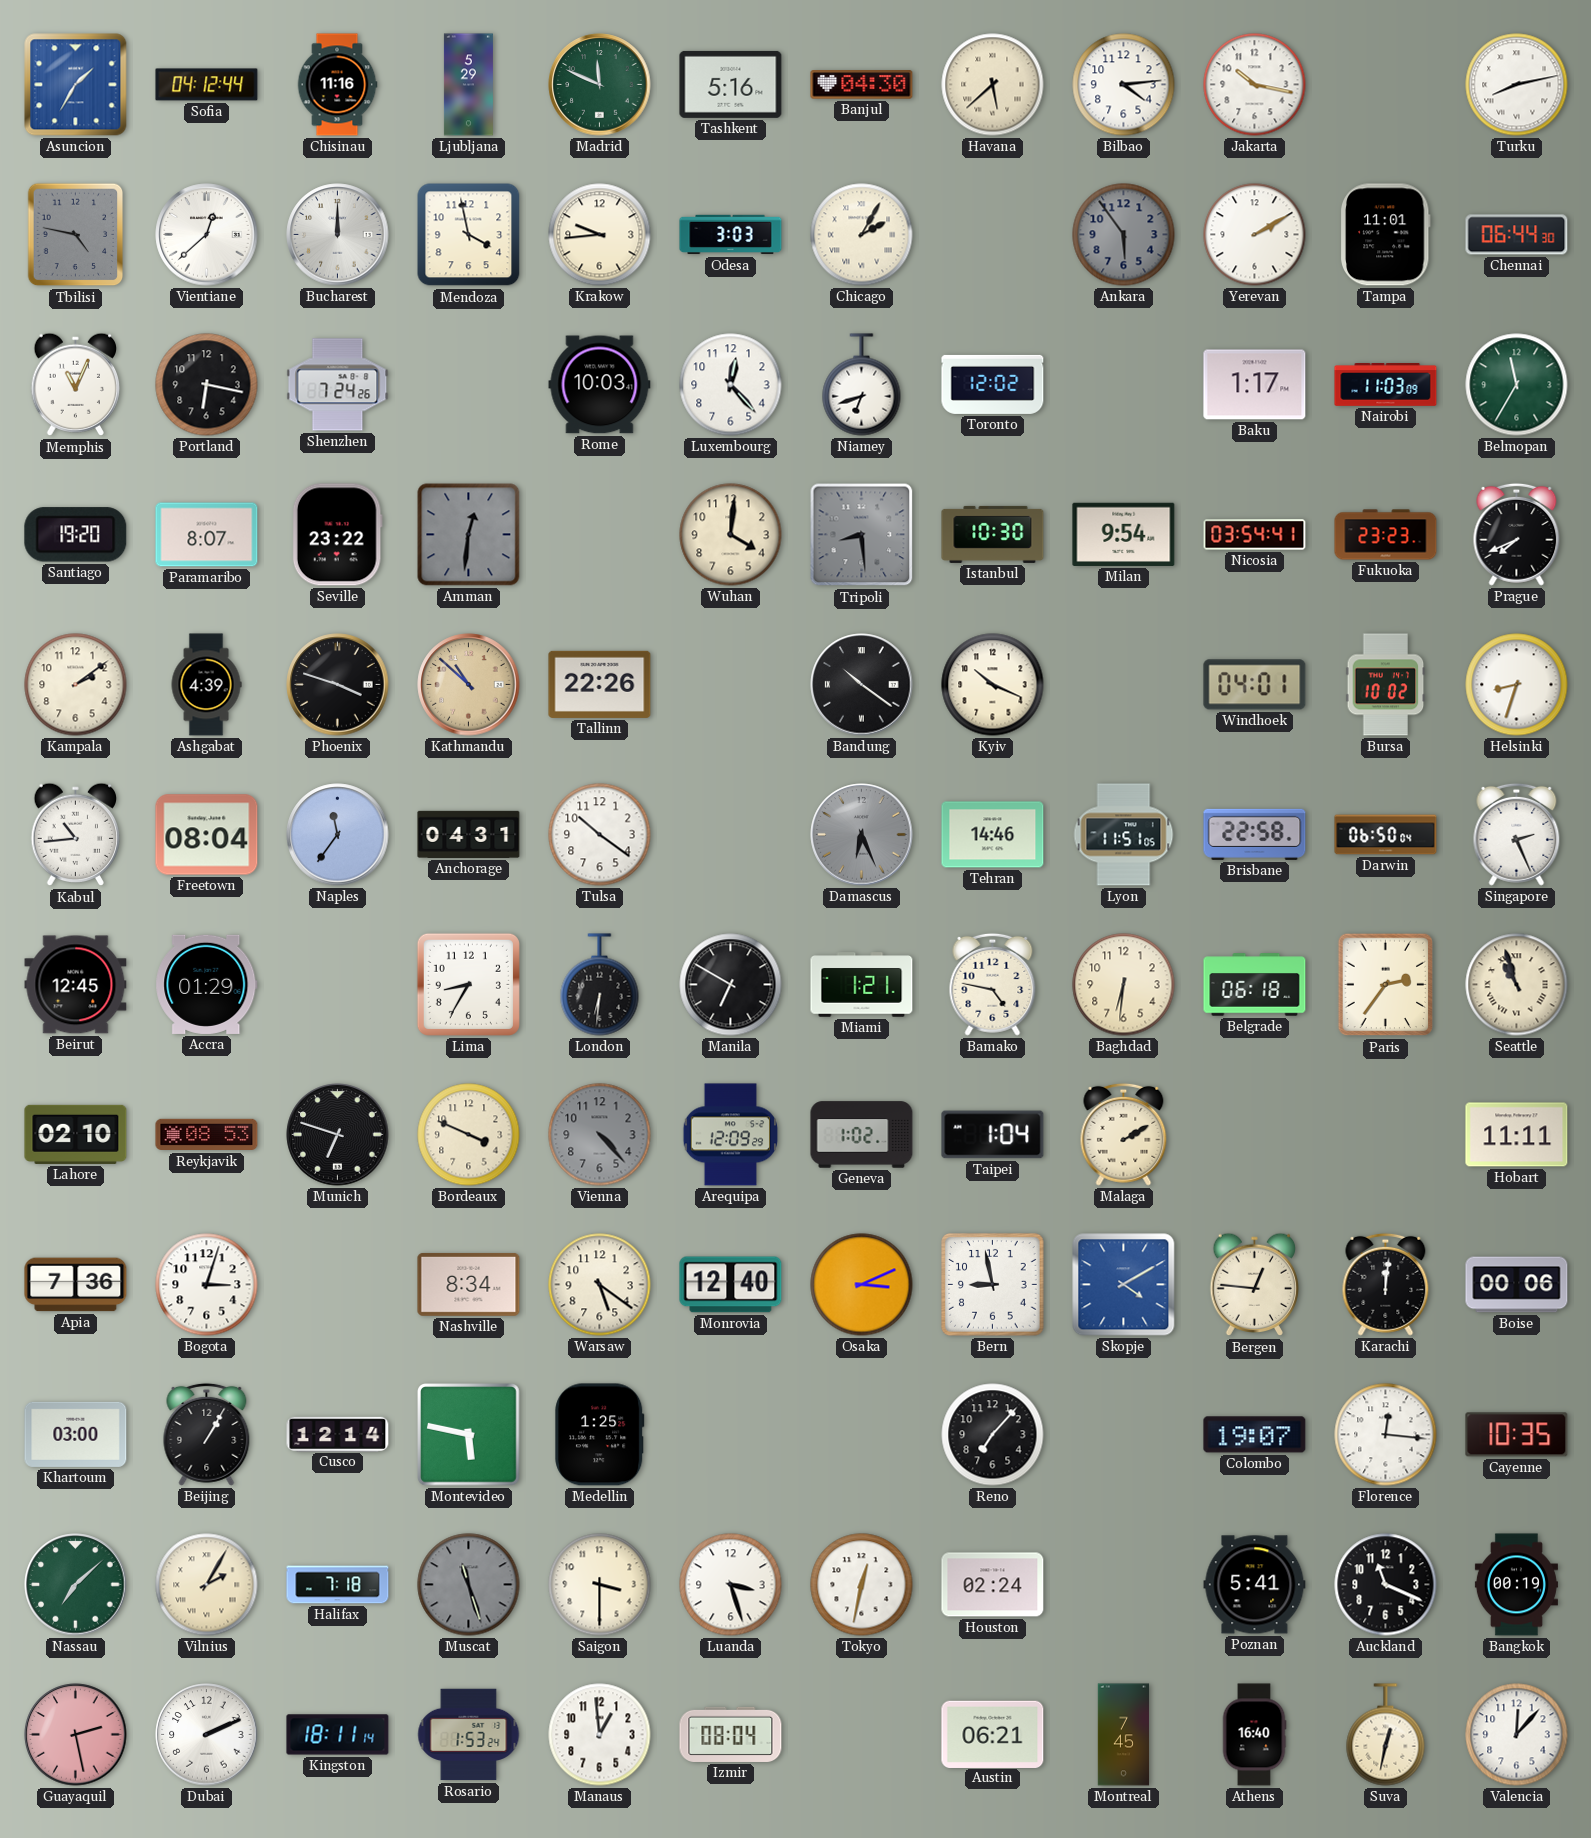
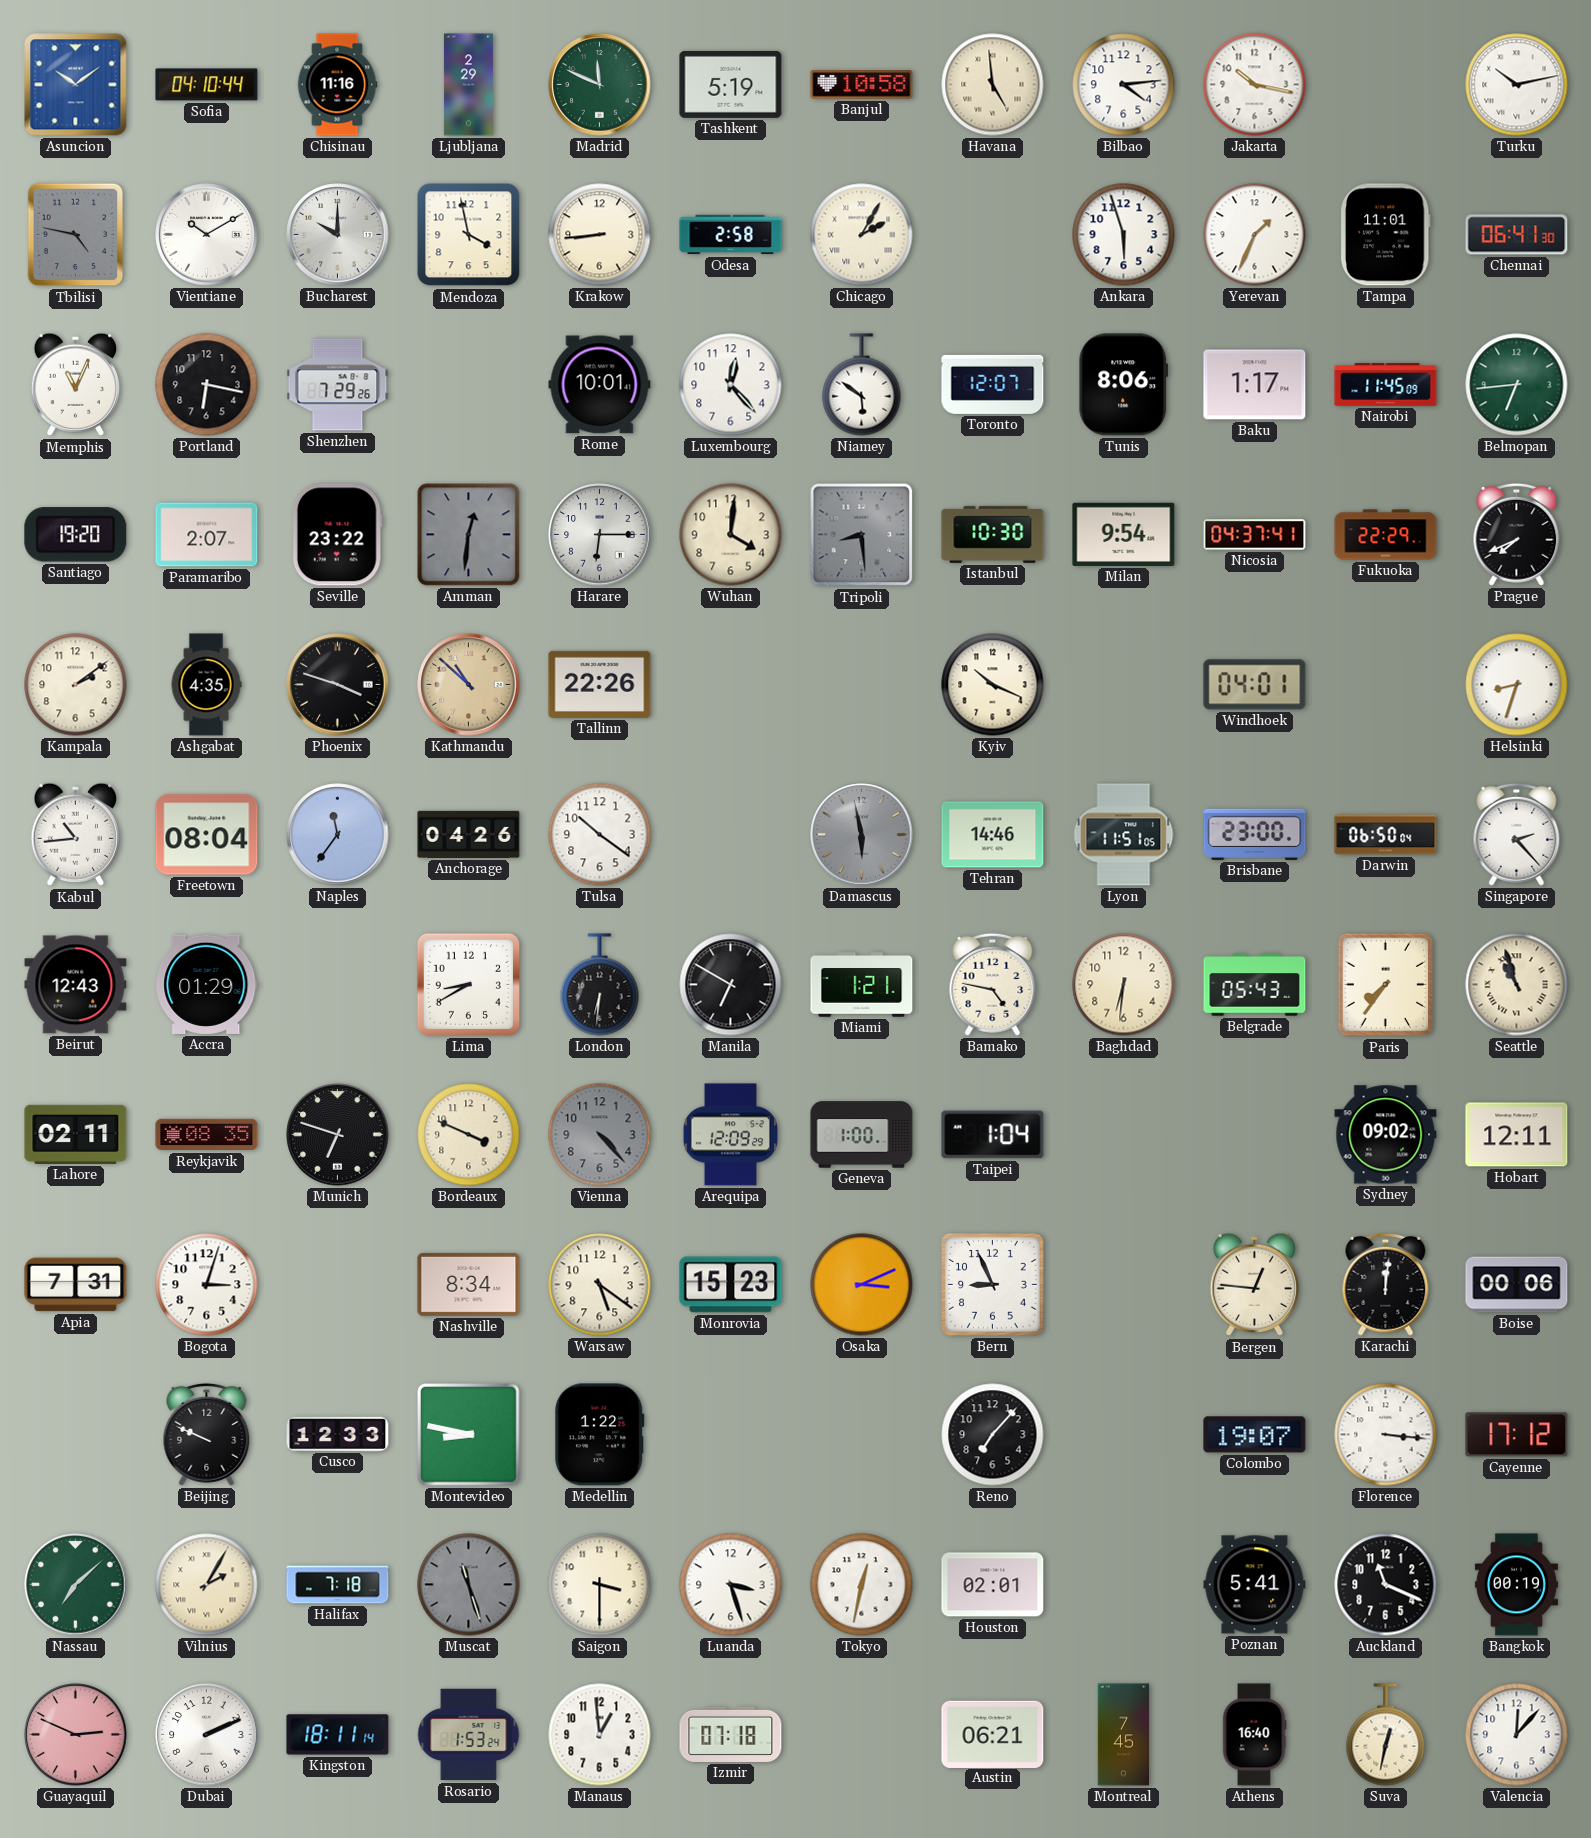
Asuncion: 1:35 -> 10:09 (76, 85)
Sofia: 04:12 -> 04:10 (207, 85)
Ljubljana: 5:29 -> 2:29 (468, 85)
Tashkent: 5:16 -> 5:19 (731, 84)
Banjul: 04:30 -> 10:58 (862, 85)
Havana: 5:38 -> 4:59 (993, 85)
Turku: 8:13 -> 10:13 (1517, 85)
Vientiane: 12:38 -> 10:10 (207, 235)
Bucharest: 12:00 -> 10:00 (338, 235)
Krakow: 9:44 -> 8:44 (600, 235)
Odesa: 3:03 -> 2:58 (731, 235)
Ankara: 5:54 -> 5:57 (1124, 235)
Ankara dial: grey -> white (1124, 235)
Yerevan: 2:10 -> 1:34 (1255, 235)
Chennai: 06:44 -> 06:41 (1517, 235)
Shenzhen: 7:24 -> 7:29 (338, 385)
Rome: 10:03 -> 10:01 (600, 385)
Niamey: 6:42 -> 5:51 (862, 385)
Toronto: 12:02 -> 12:07 (993, 384)
Tunis: none -> 8:06 (1124, 385)
Nairobi: 11:03 -> 11:45 (1386, 385)
Belmopan: 11:35 -> 6:44 (1517, 385)
Paramaribo: 8:07 -> 2:07 (207, 535)
Harare: none -> 6:15 (600, 535)
Nicosia: 03:54 -> 04:37 (1255, 535)
Fukuoka: 23:23 -> 22:29 (1386, 535)
Ashgabat: 4:39 -> 4:35 (206, 685)
Bandung: 10:21 -> none (862, 685)
Bursa: 10:02 -> none (1386, 685)
Anchorage: 04:31 -> 04:26 (469, 834)
Damascus: 6:26 -> 5:58 (862, 835)
Brisbane: 22:58 -> 23:00 (1255, 834)
Singapore: 2:26 -> 2:23 (1517, 834)
Beirut: 12:45 -> 12:43 (76, 985)
Lima: 8:35 -> 8:40 (468, 984)
Belgrade: 06:18 -> 05:43 (1255, 985)
Paris: 2:36 -> 7:36 (1386, 985)
Lahore: 02:10 -> 02:11 (76, 1134)
Reykjavik: 08:53 -> 08:35 (207, 1135)
Geneva: 1:02 -> 1:00 (862, 1135)
Malaga: 2:10 -> none (1124, 1134)
Sydney: none -> 09:02 (1386, 1135)
Hobart: 11:11 -> 12:11 (1517, 1135)
Apia: 7:36 -> 7:31 (76, 1285)
Monrovia: 12:40 -> 15:23 (731, 1285)
Bern: 8:58 -> 8:56 (993, 1285)
Skopje: 4:10 -> none (1124, 1285)
Khartoum: 03:00 -> none (76, 1434)
Beijing: 1:05 -> 9:49 (207, 1434)
Cusco: 12:14 -> 12:33 (338, 1434)
Montevideo: 5:47 -> 8:47 (469, 1435)
Medellin: 1:25 -> 1:22 (600, 1435)
Florence: 12:16 -> 3:16 (1386, 1435)
Cayenne: 10:35 -> 17:12 (1517, 1435)
Houston: 02:24 -> 02:01 (993, 1585)
Guayaquil: 2:28 -> 2:49 (76, 1735)
Izmir: 08:04 -> 07:18 (731, 1734)
